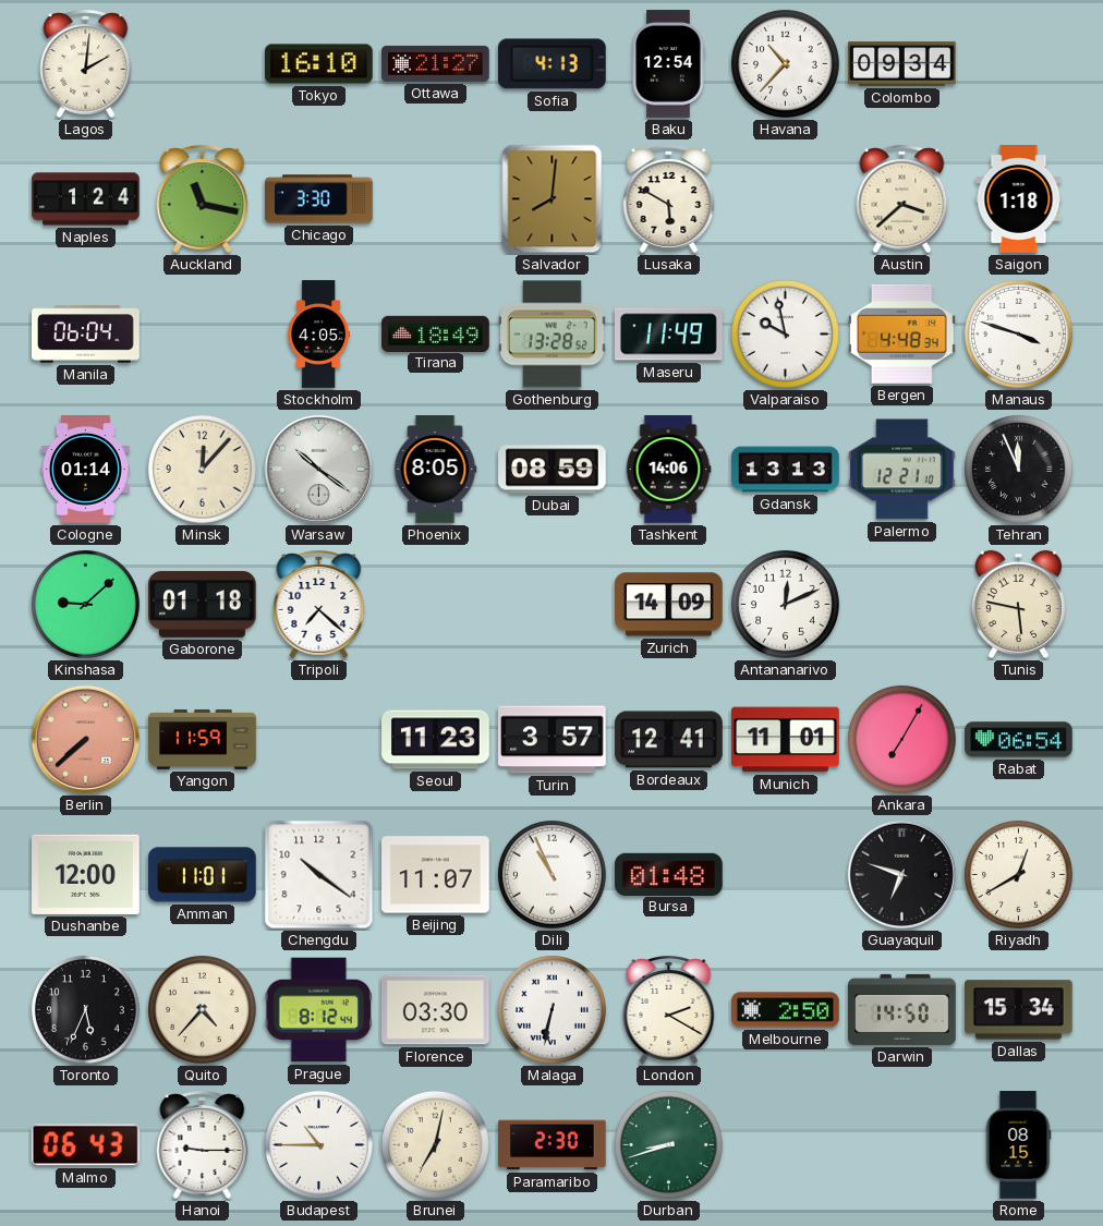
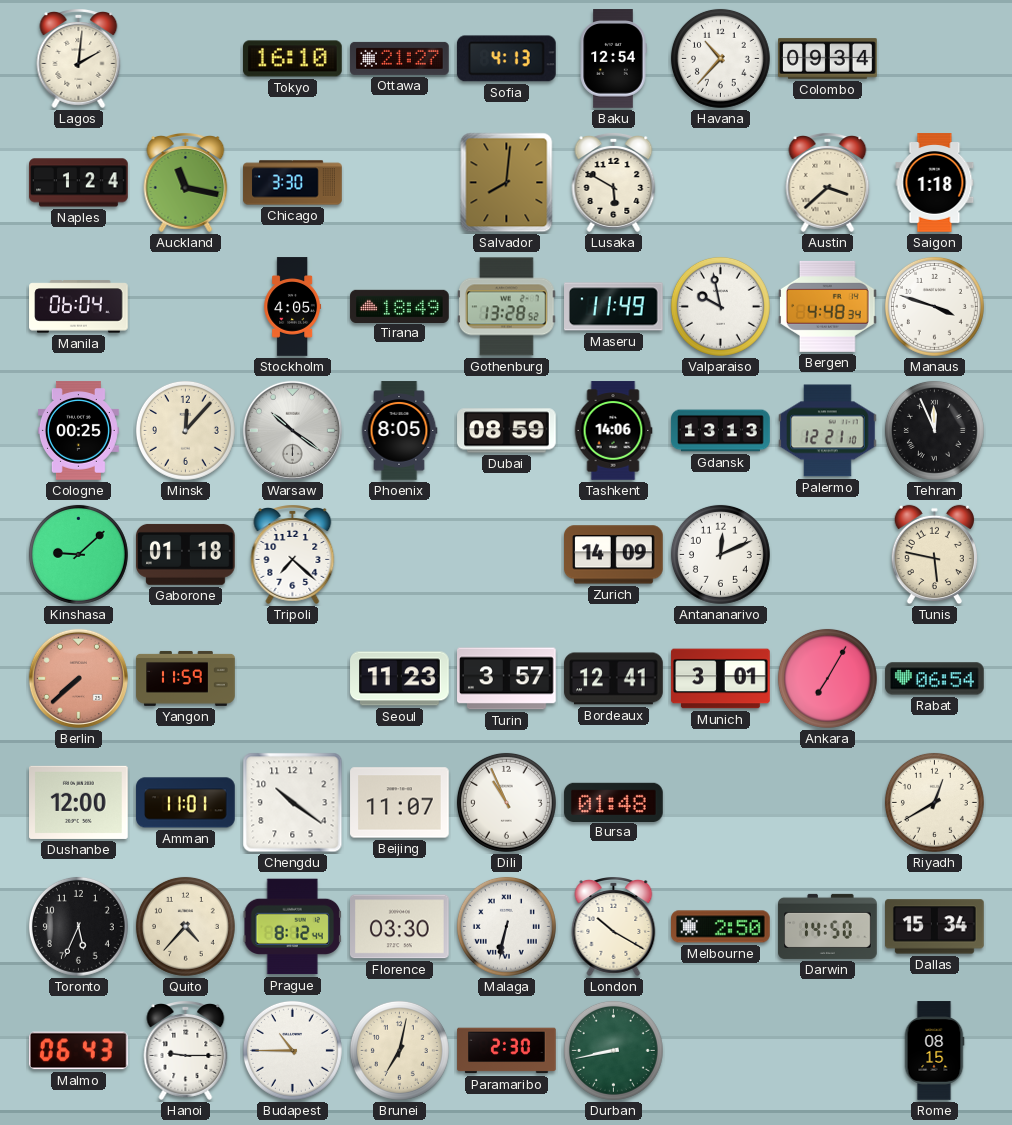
Cologne: 01:14 -> 00:25 (78, 431)
Munich: 11:01 -> 3:01 (721, 679)
Guayaquil: 6:48 -> none (901, 874)
London: 2:20 -> 10:20 (614, 927)
Durban: 8:42 -> 8:43 (613, 1050)
